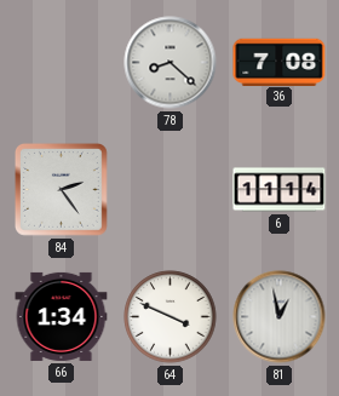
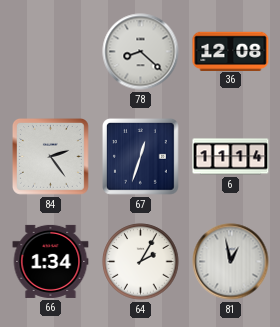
36: 7:08 -> 12:08 (231, 51)
67: none -> 12:33 (141, 157)
64: 3:49 -> 2:05 (141, 262)
